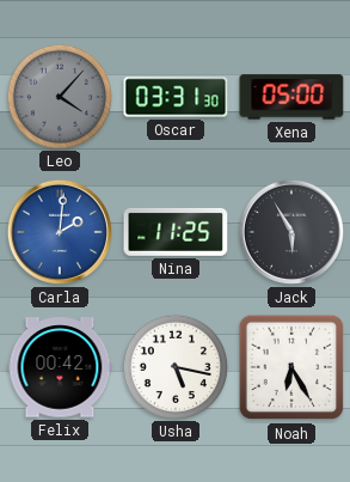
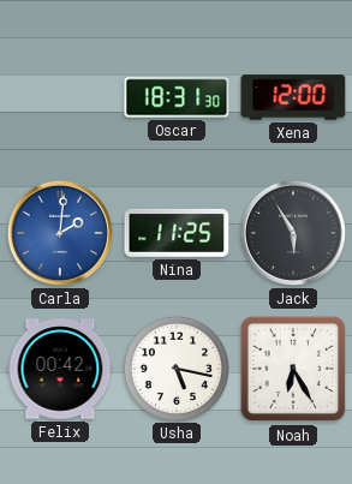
Leo: 4:07 -> none (59, 96)
Oscar: 03:31 -> 18:31 (177, 97)
Xena: 05:00 -> 12:00 (293, 97)
